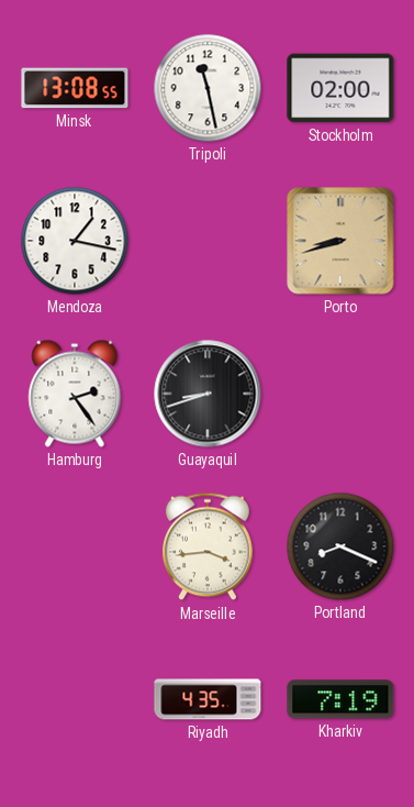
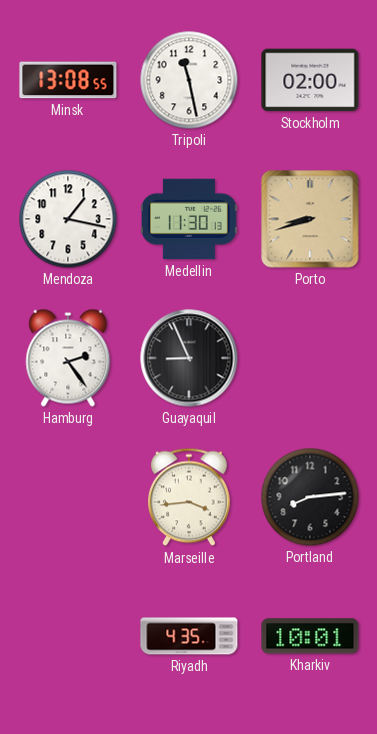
Medellin: none -> 11:30 (189, 219)
Guayaquil: 8:42 -> 8:56 (189, 358)
Portland: 8:19 -> 8:14 (310, 497)
Kharkiv: 7:19 -> 10:01 (310, 636)
